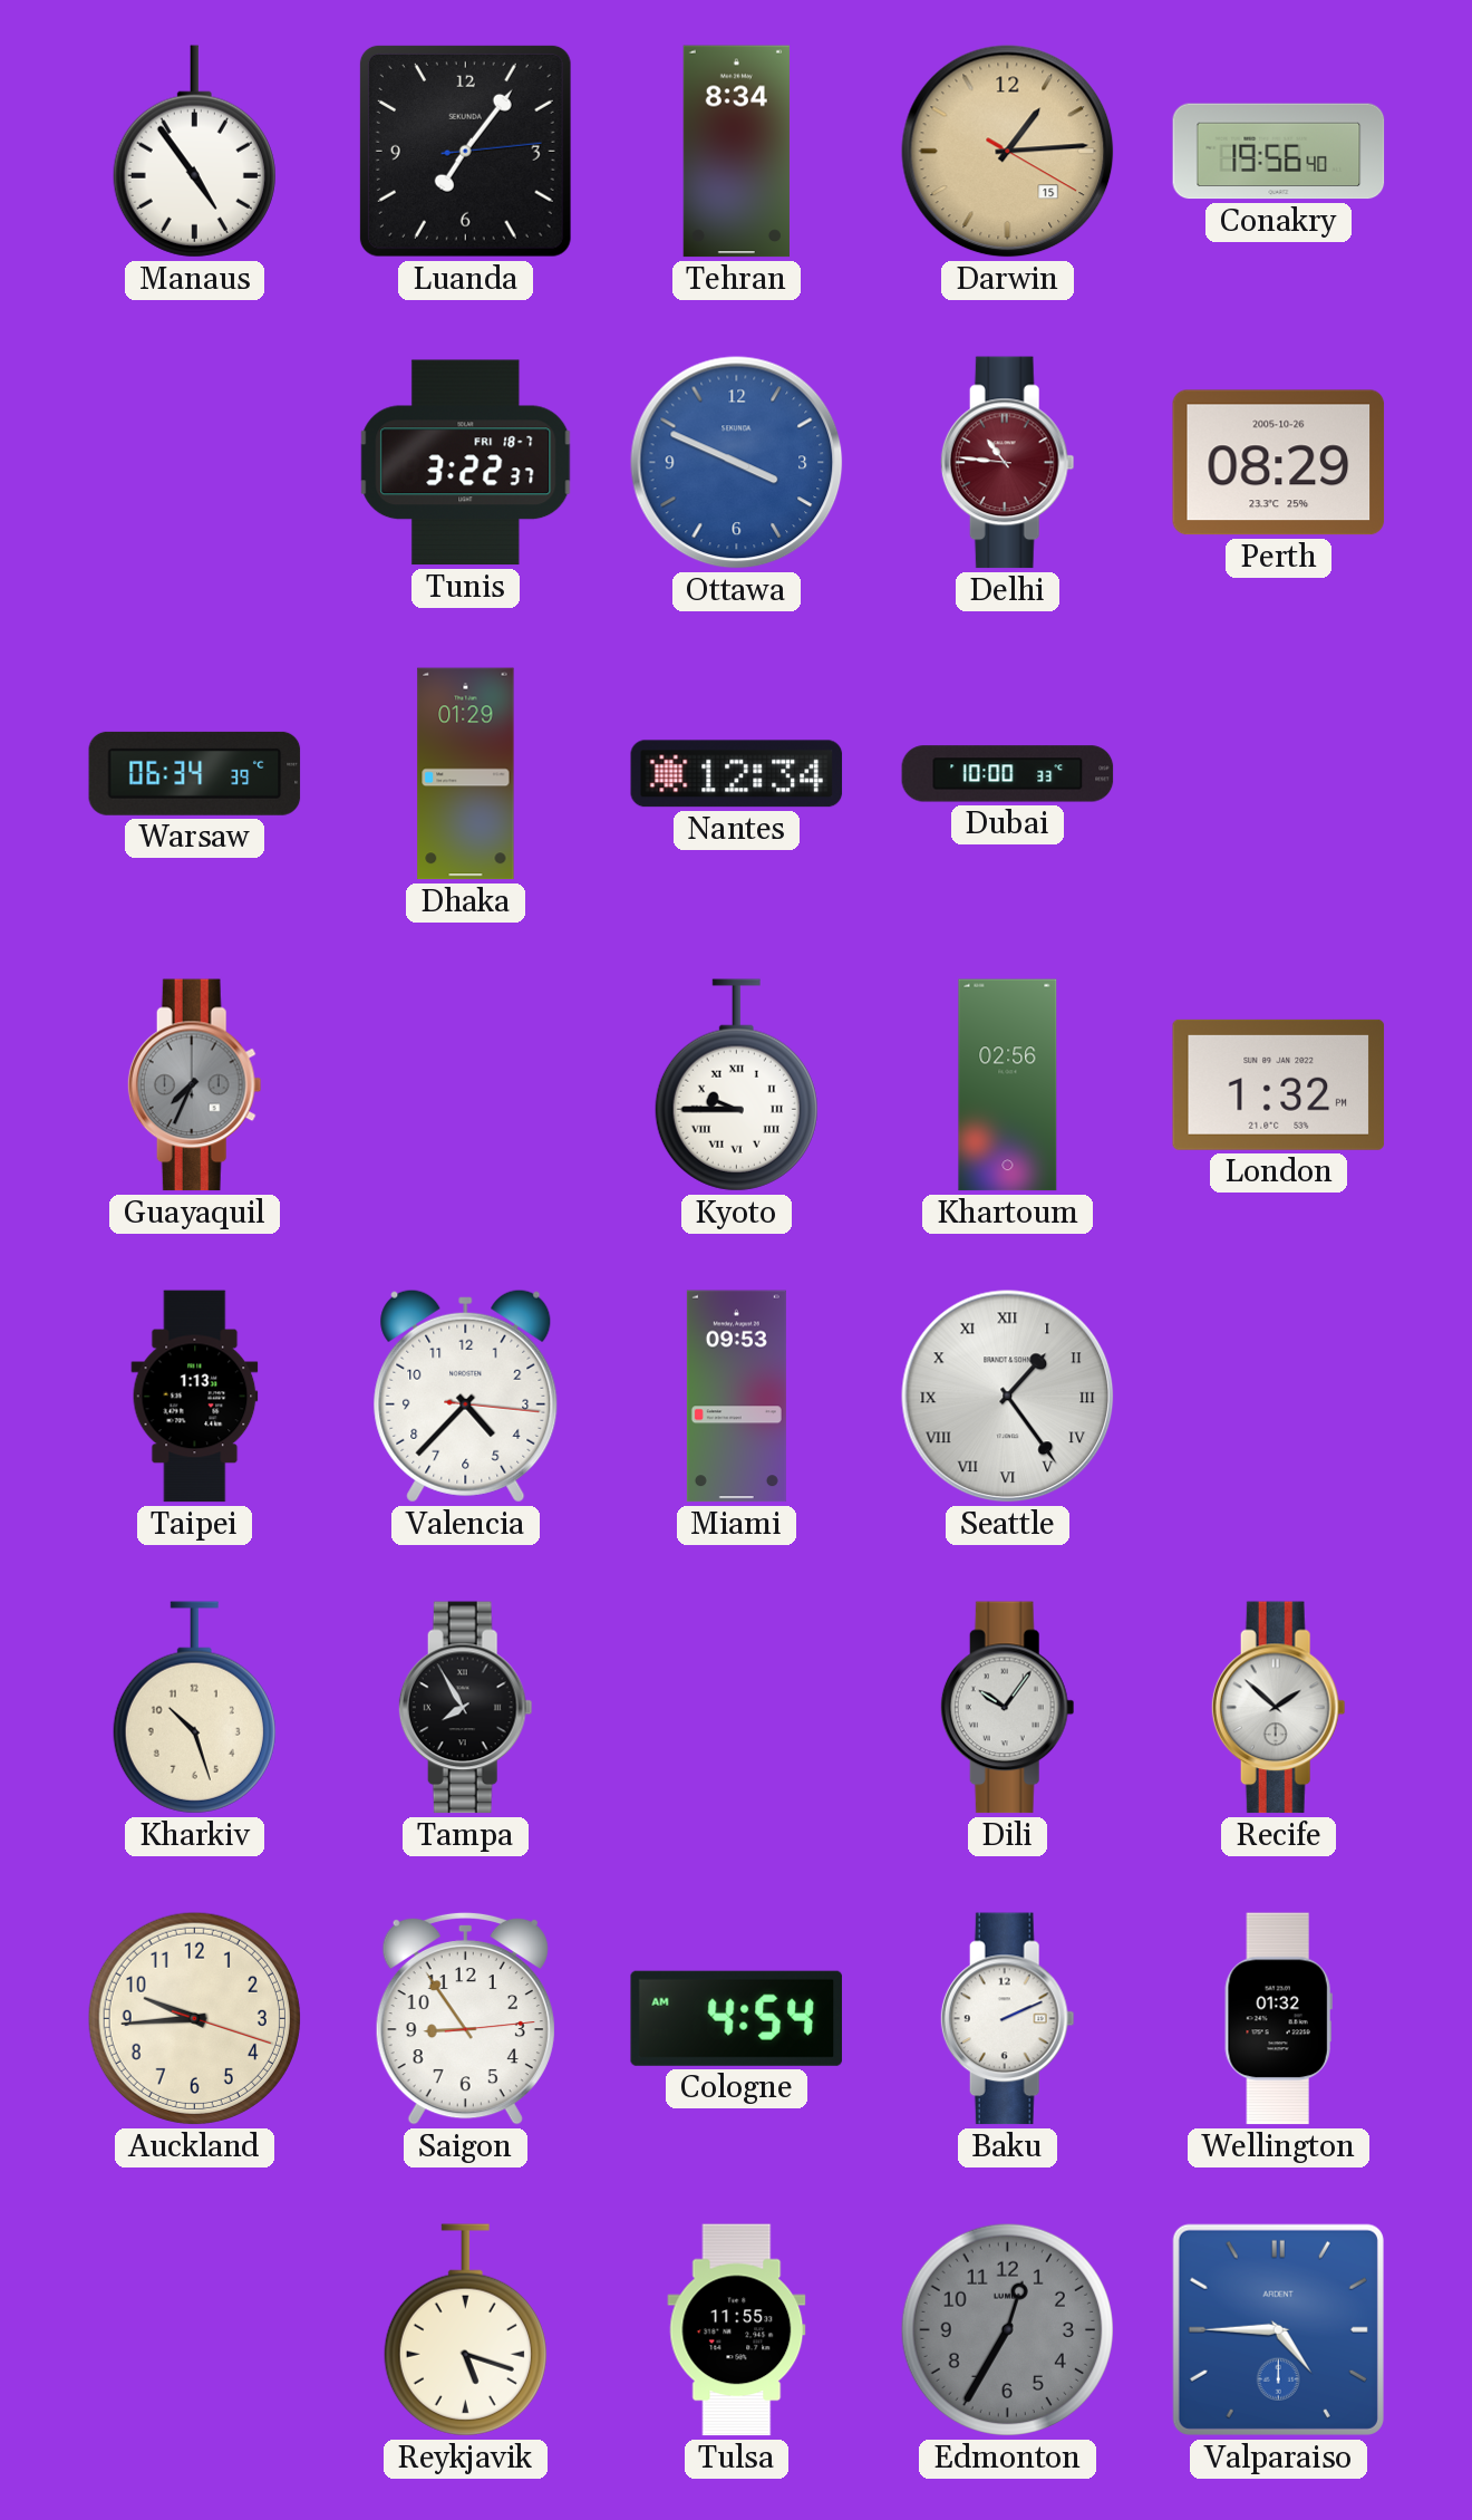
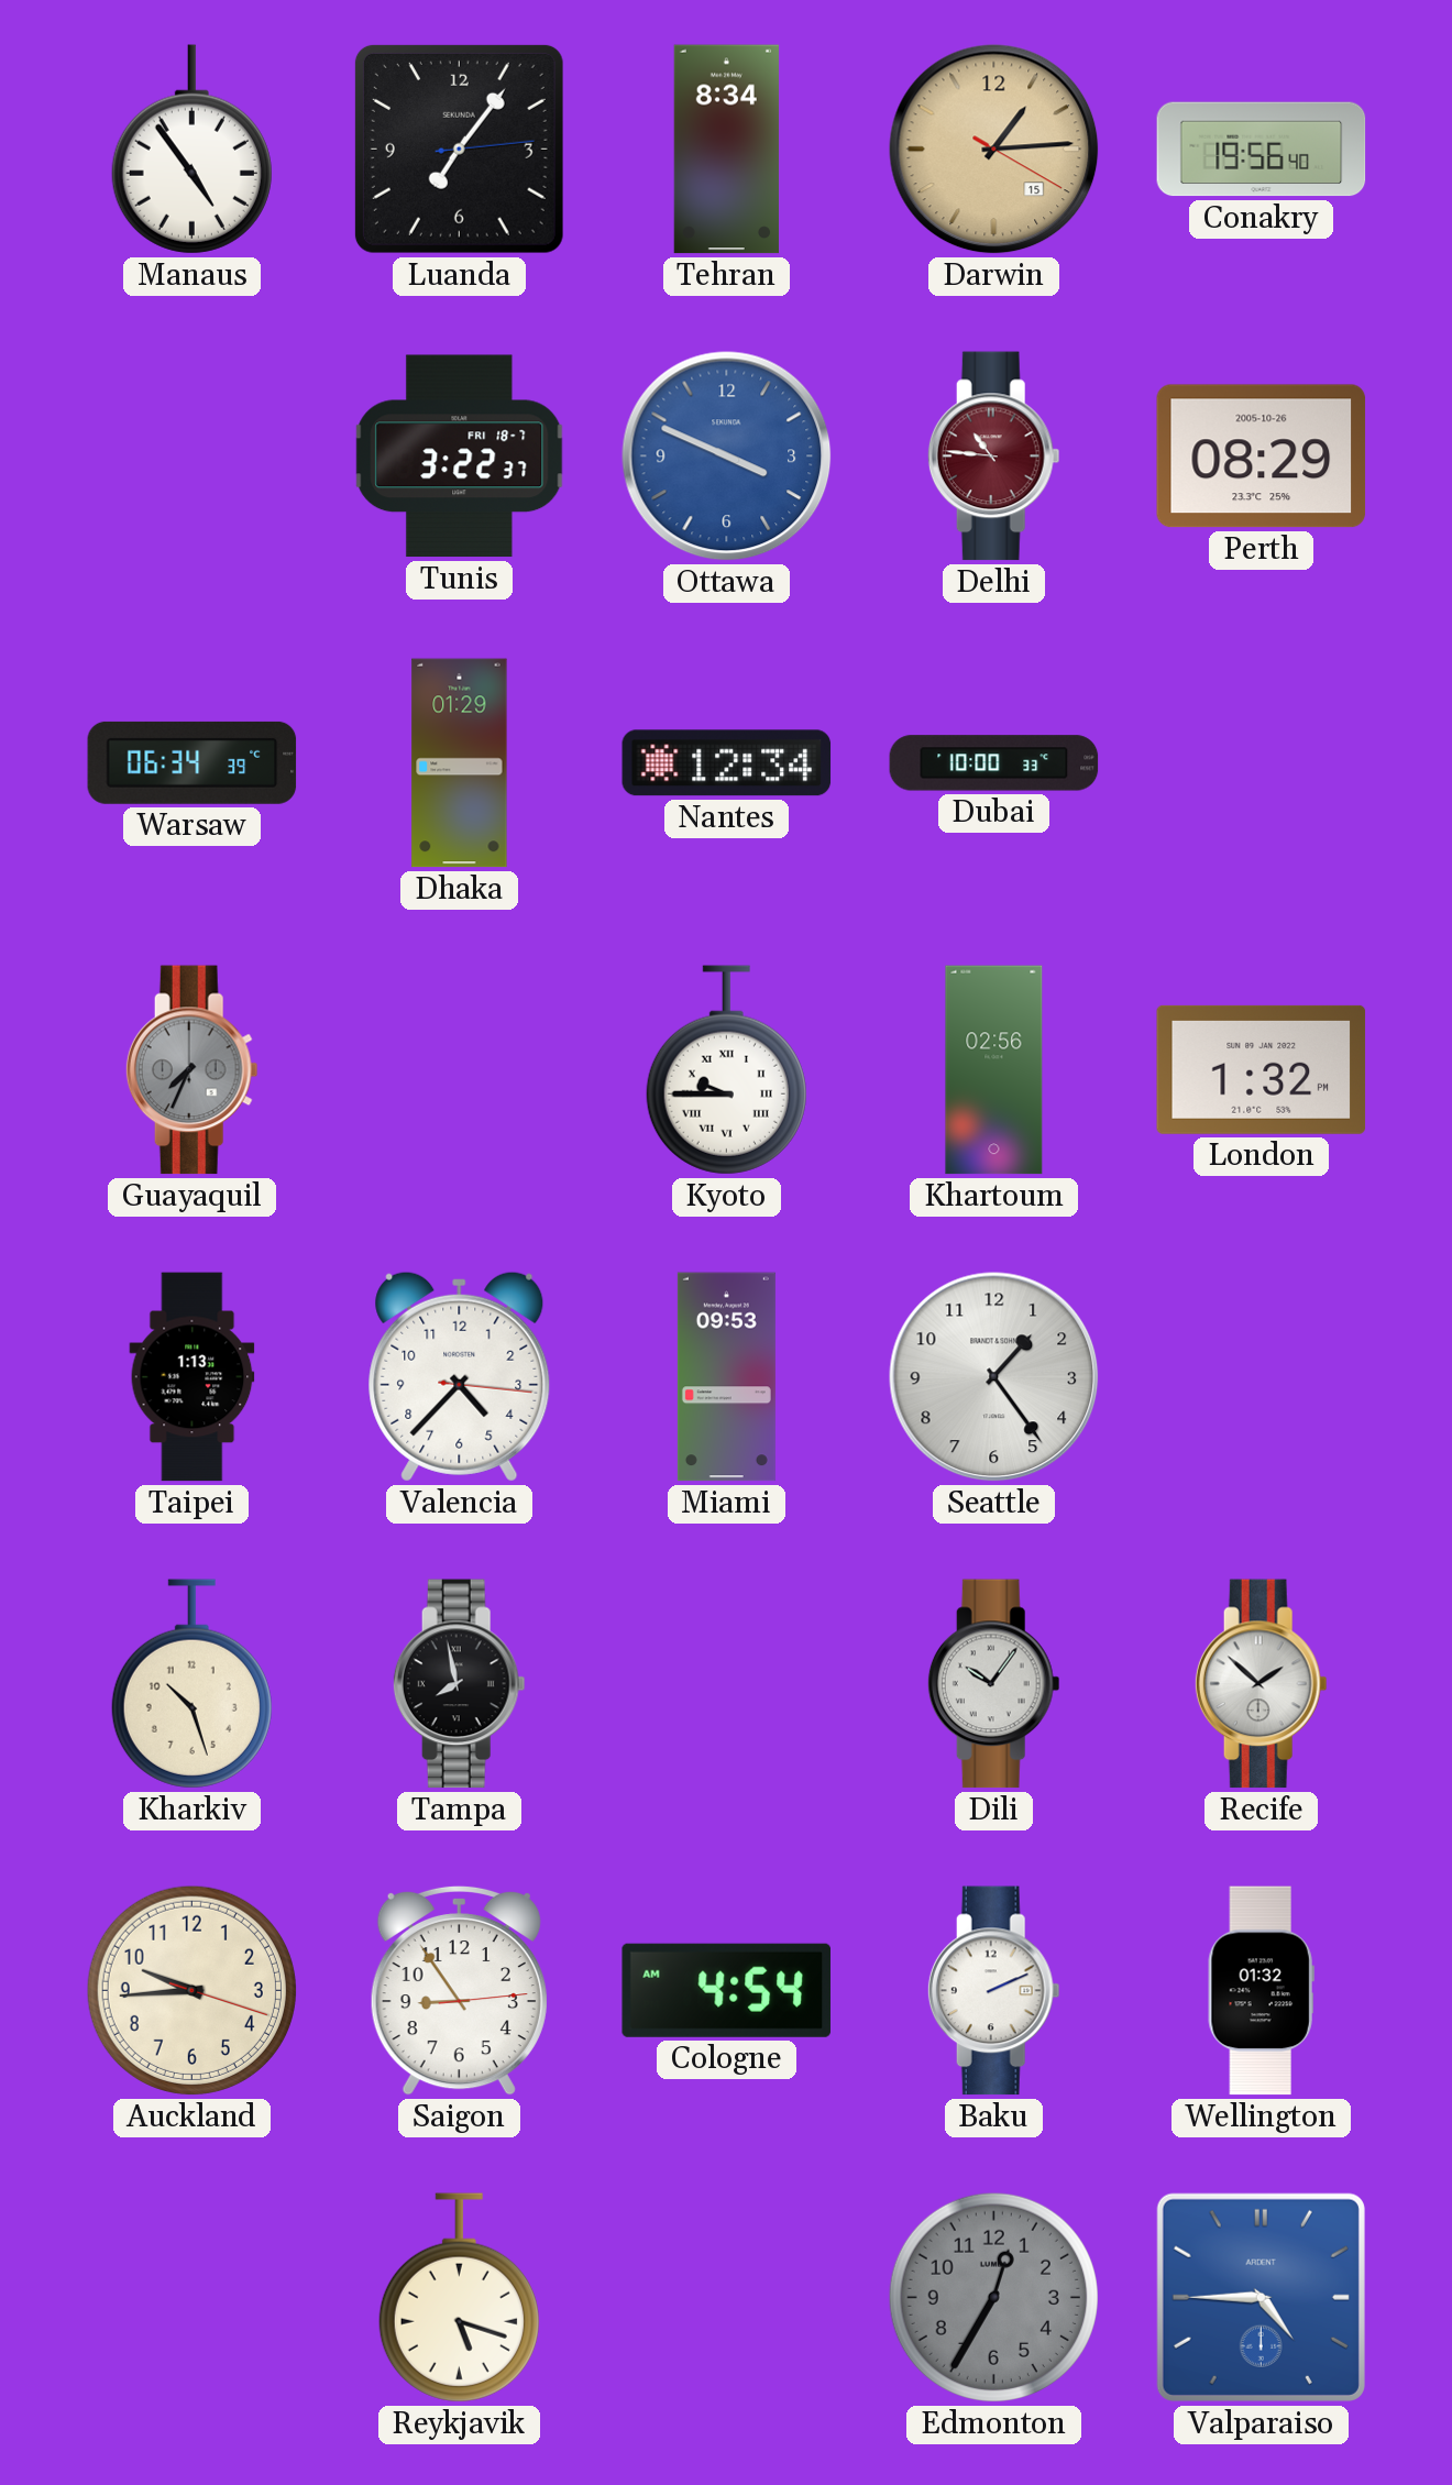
Seattle numerals: Roman -> Arabic (994, 1377)
Tampa: 7:55 -> 7:58 (459, 1684)
Tulsa: 11:55 -> none (737, 2330)
